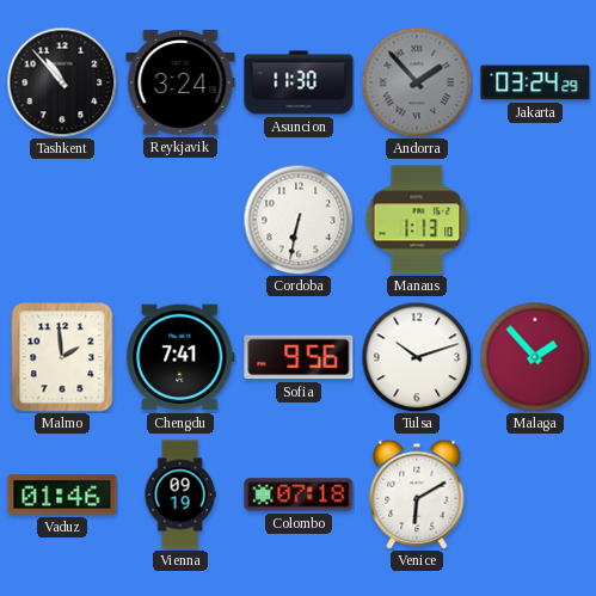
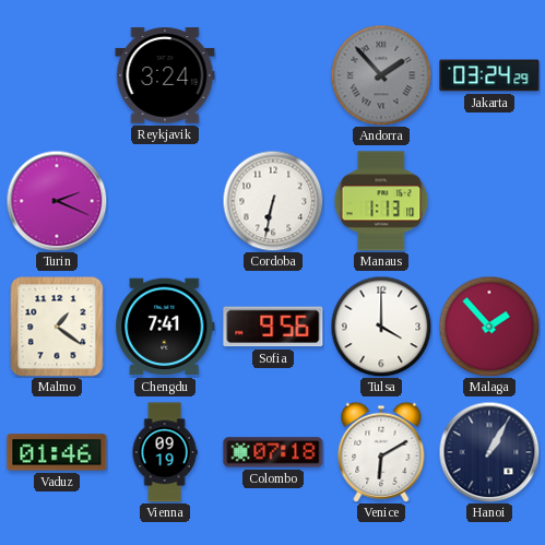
Tashkent: 10:53 -> none (62, 82)
Asuncion: 11:30 -> none (299, 82)
Turin: none -> 2:19 (57, 201)
Malmo: 1:59 -> 1:21 (57, 327)
Tulsa: 10:12 -> 4:00 (381, 327)
Hanoi: none -> 1:05 (489, 452)
